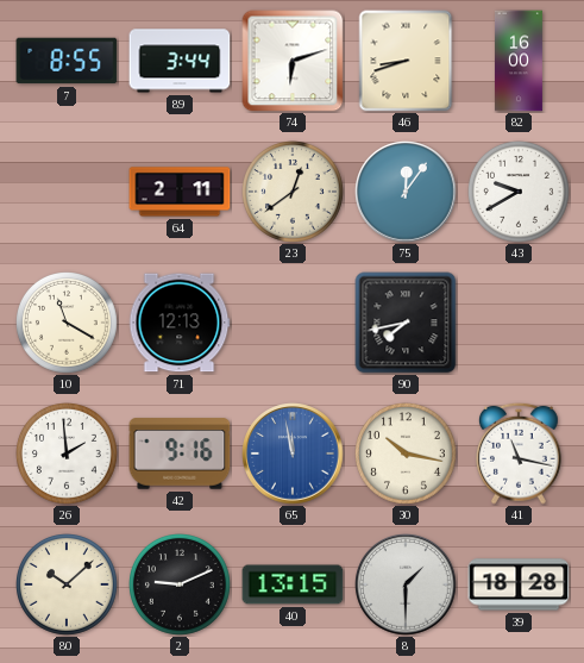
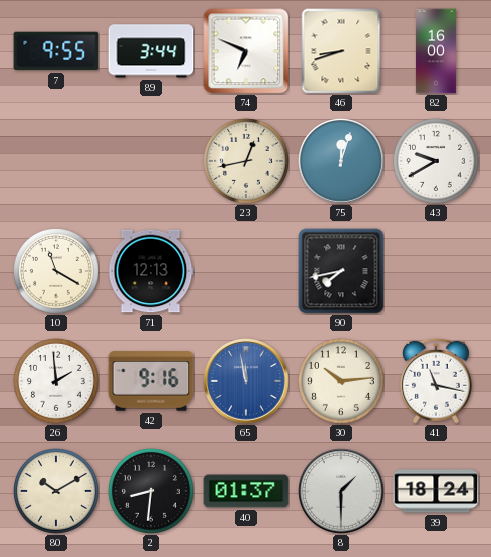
7: 8:55 -> 9:55 (56, 51)
74: 6:12 -> 6:49 (246, 51)
64: 2:11 -> none (180, 192)
23: 12:39 -> 12:43 (247, 162)
75: 12:06 -> 12:03 (341, 161)
30: 10:17 -> 10:14 (342, 382)
80: 10:08 -> 10:10 (57, 492)
2: 9:11 -> 8:31 (152, 492)
40: 13:15 -> 01:37 (246, 491)
39: 18:28 -> 18:24 (436, 491)
